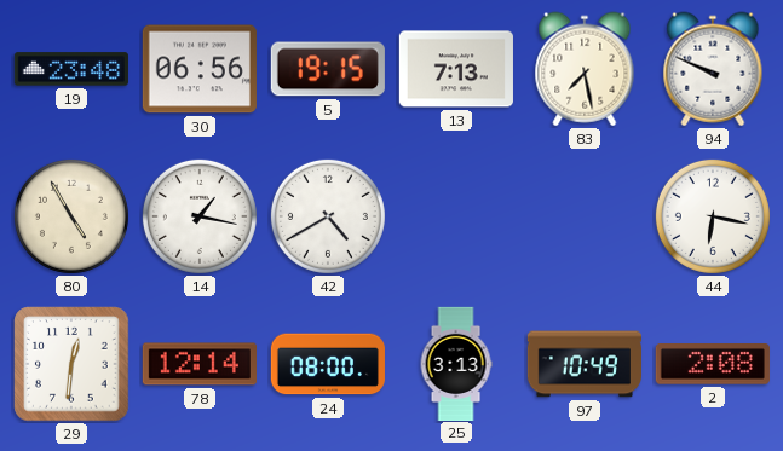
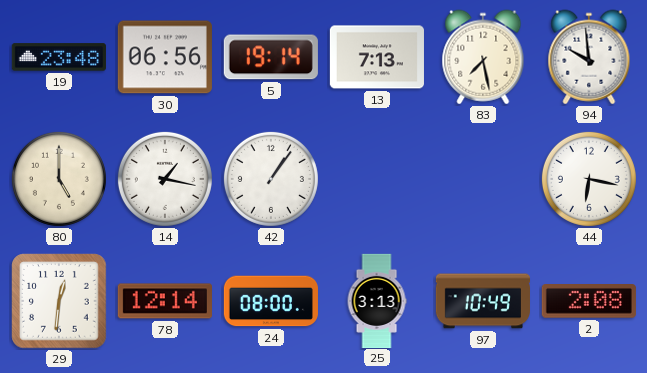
5: 19:15 -> 19:14 (271, 57)
94: 9:49 -> 9:59 (589, 57)
80: 4:55 -> 5:00 (59, 179)
42: 4:40 -> 1:06 (271, 179)
